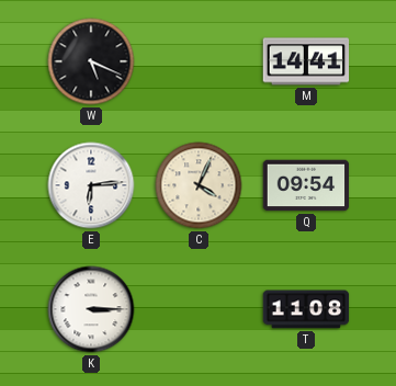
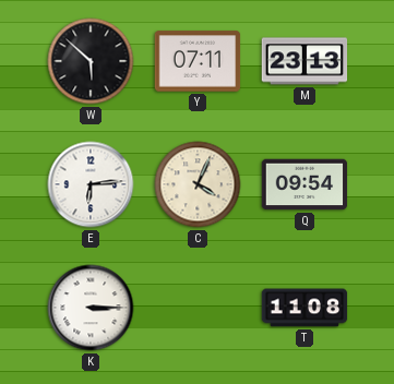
W: 5:19 -> 5:52 (91, 61)
Y: none -> 07:11 (198, 61)
M: 14:41 -> 23:13 (305, 61)
